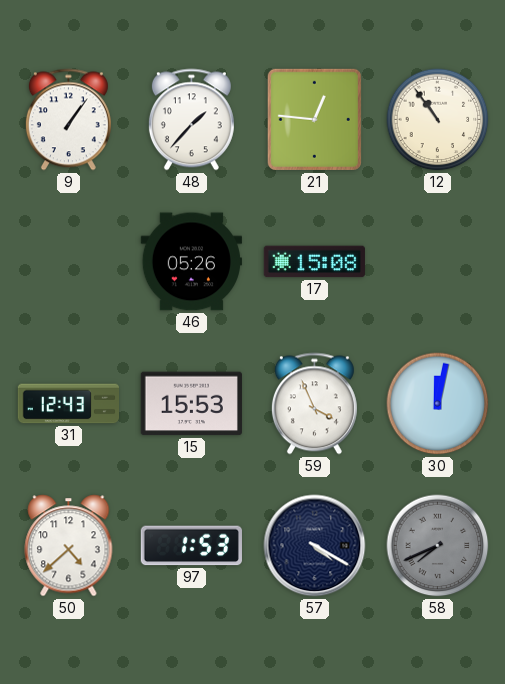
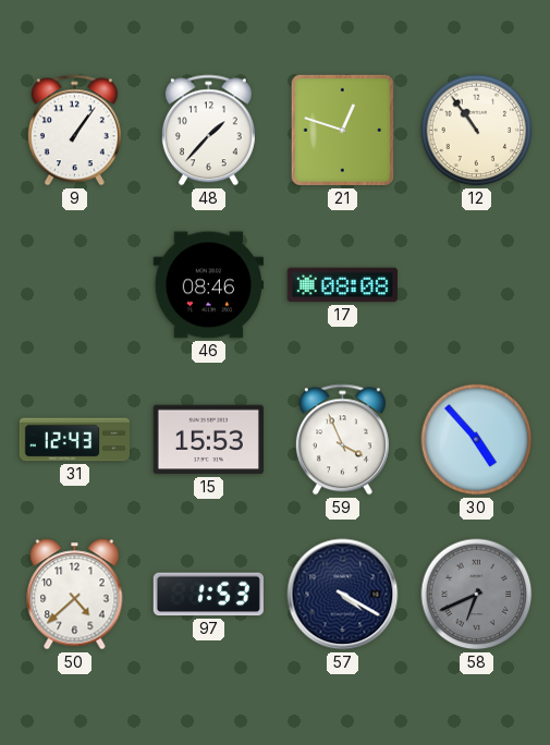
21: 12:46 -> 12:48 (342, 130)
46: 05:26 -> 08:46 (208, 285)
17: 15:08 -> 08:08 (342, 285)
30: 12:02 -> 4:53 (477, 440)
58: 7:41 -> 6:41 (477, 595)
